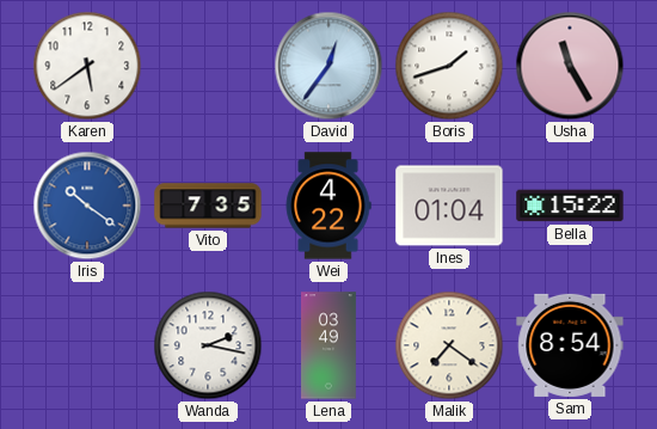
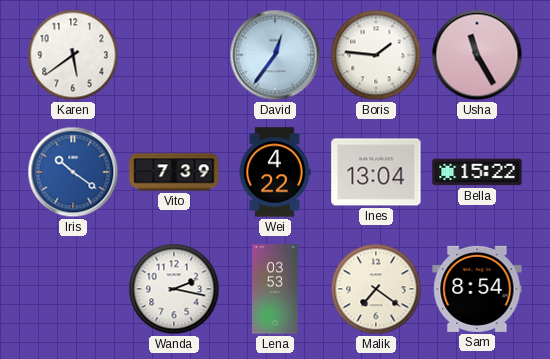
Boris: 1:42 -> 1:46 (376, 55)
Vito: 7:35 -> 7:39 (174, 172)
Ines: 01:04 -> 13:04 (376, 172)
Lena: 03:49 -> 03:53 (276, 289)
